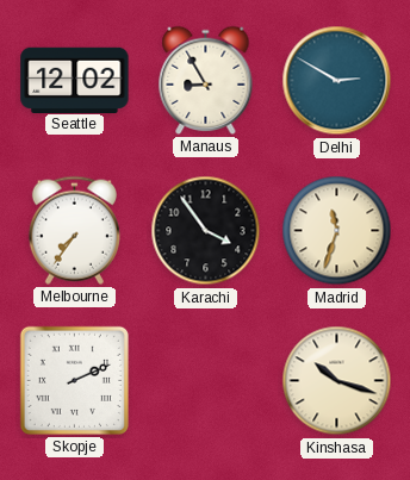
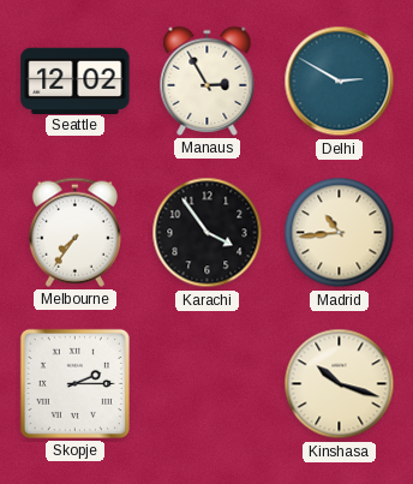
Manaus: 8:55 -> 2:55 (208, 80)
Madrid: 11:33 -> 10:44 (340, 233)
Skopje: 2:11 -> 2:15 (74, 383)
